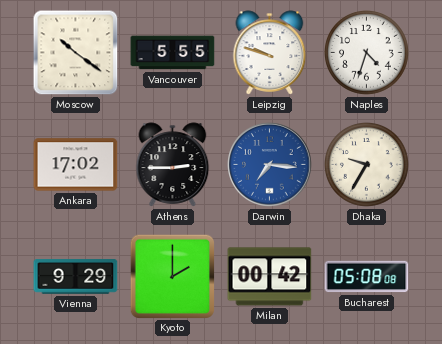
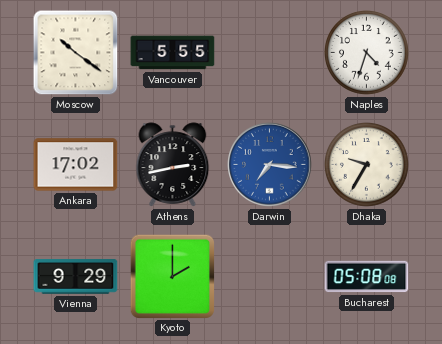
Leipzig: 9:48 -> none (270, 53)
Athens: 2:45 -> 2:43 (173, 165)
Milan: 00:42 -> none (270, 277)
